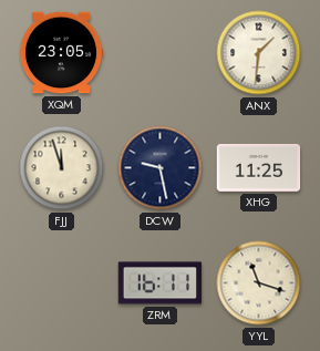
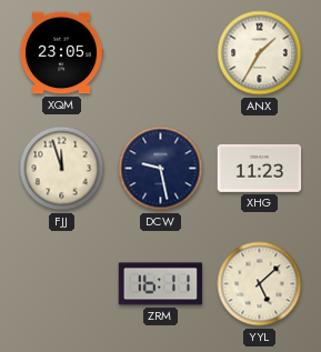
ANX: 1:31 -> 1:35 (260, 53)
XHG: 11:25 -> 11:23 (260, 168)
YYL: 11:18 -> 5:08 (260, 284)
